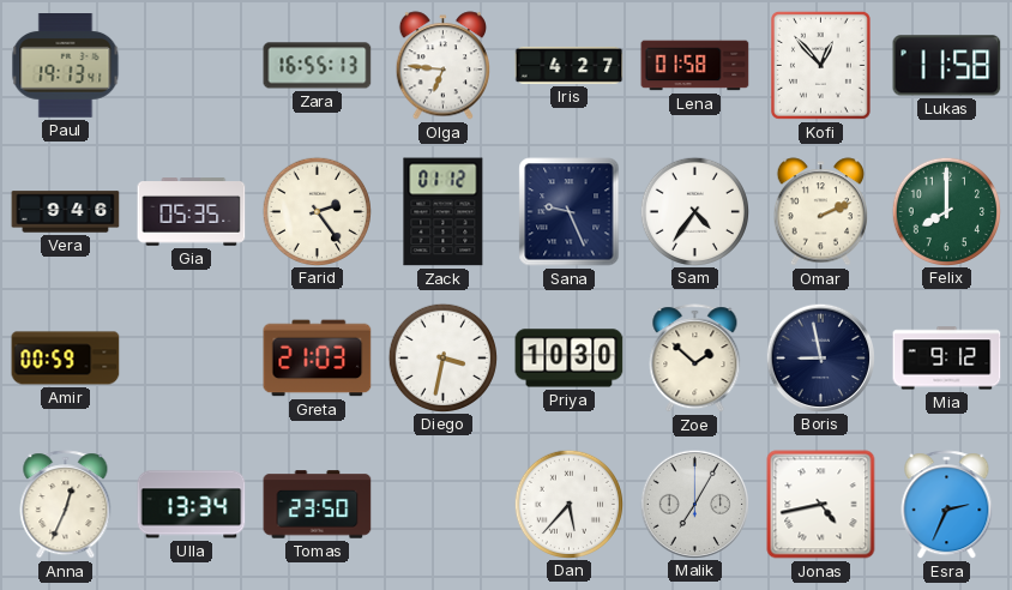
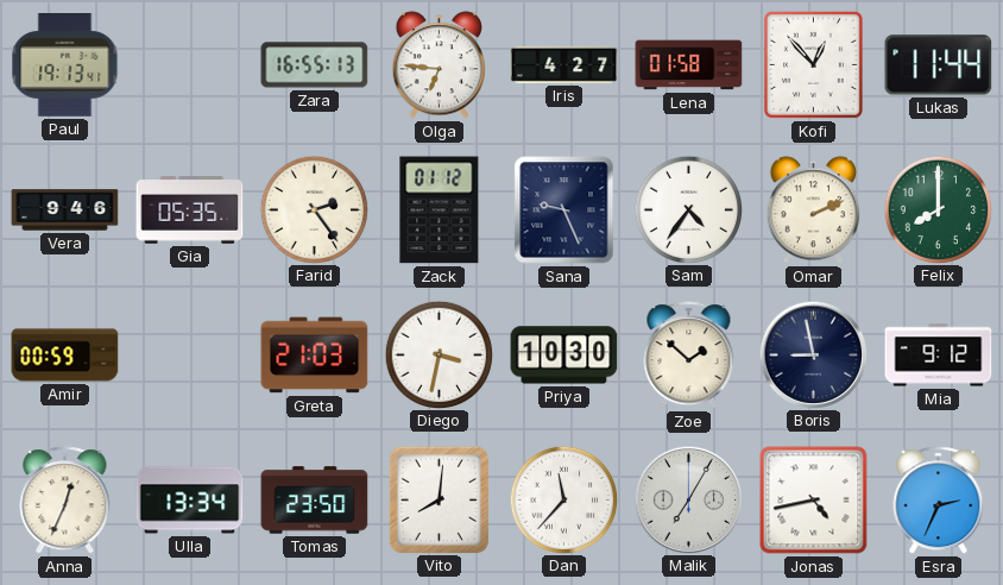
Lukas: 11:58 -> 11:44 (939, 65)
Vito: none -> 8:01 (439, 499)
Dan: 5:37 -> 11:37 (563, 499)
